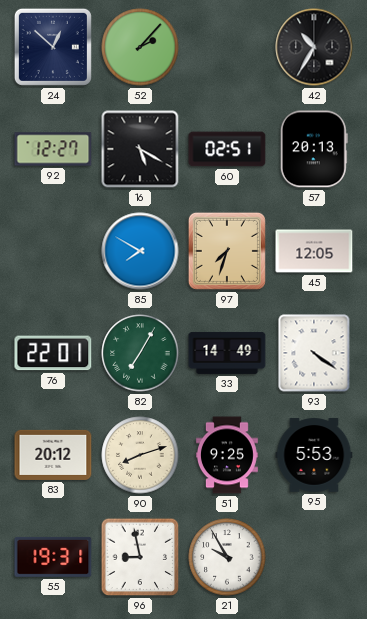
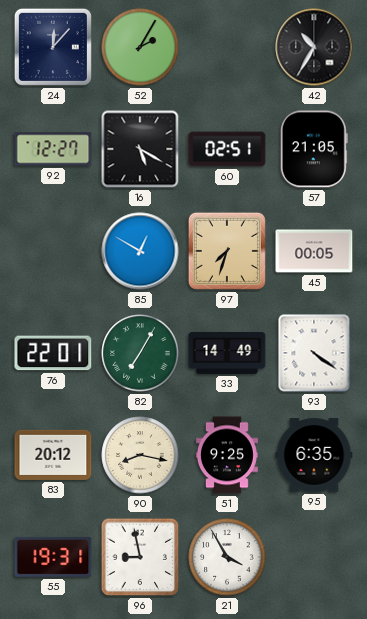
24: 12:52 -> 12:07 (53, 47)
52: 2:07 -> 2:05 (140, 47)
57: 20:13 -> 21:05 (314, 149)
85: 7:50 -> 12:50 (140, 251)
45: 12:05 -> 00:05 (314, 251)
90: 8:12 -> 8:17 (140, 455)
95: 5:53 -> 6:35 (314, 455)
21: 9:55 -> 3:55 (227, 557)
